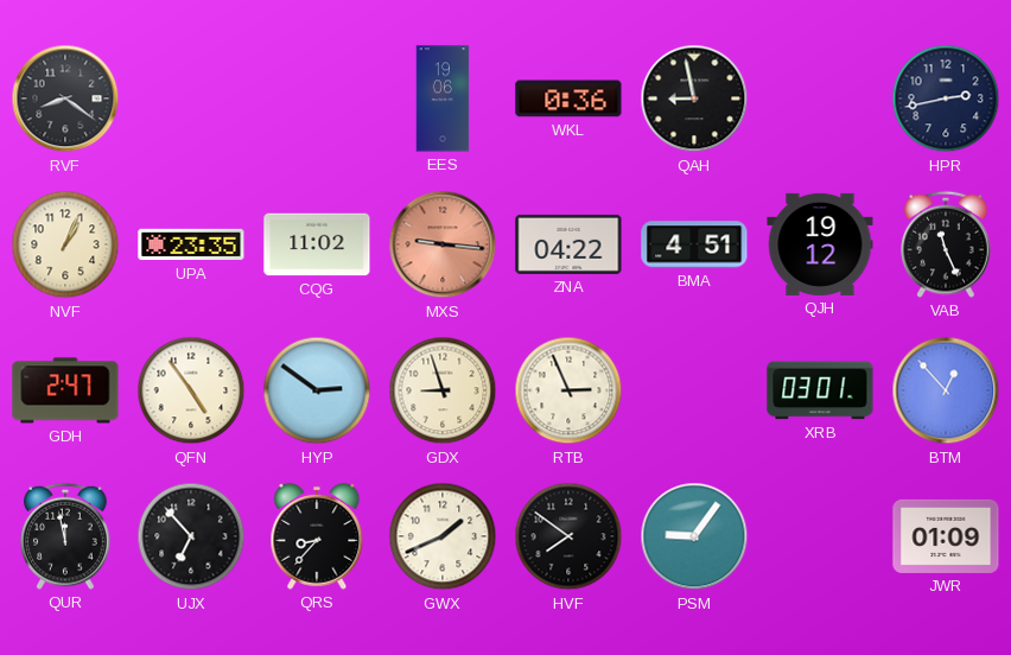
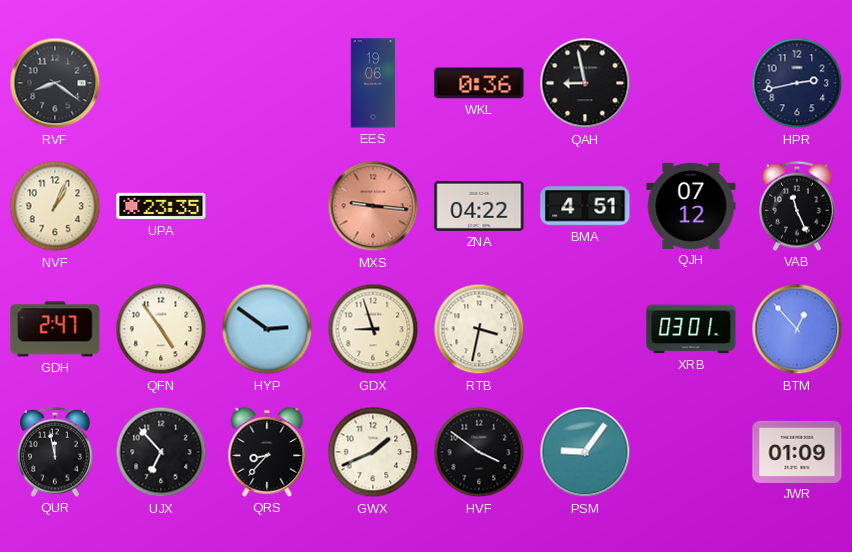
CQG: 11:02 -> none (317, 244)
QJH: 19:12 -> 07:12 (691, 206)
RTB: 2:56 -> 3:32 (479, 329)
HVF: 7:51 -> 3:51 (479, 452)
